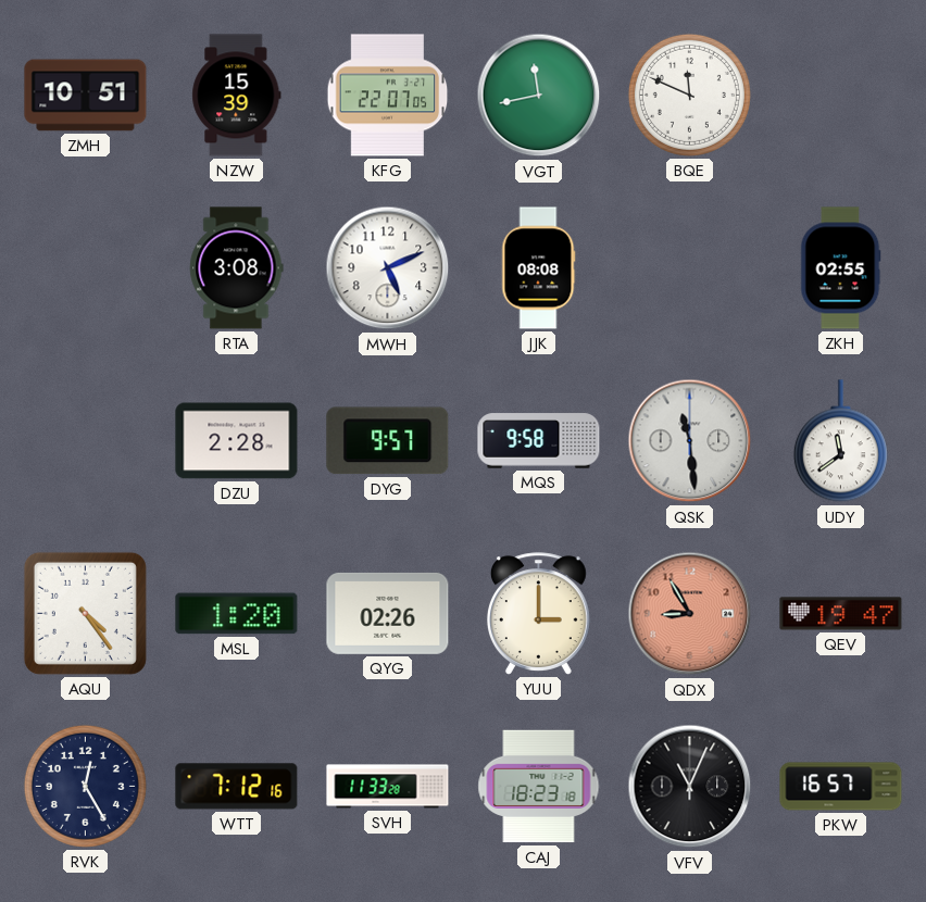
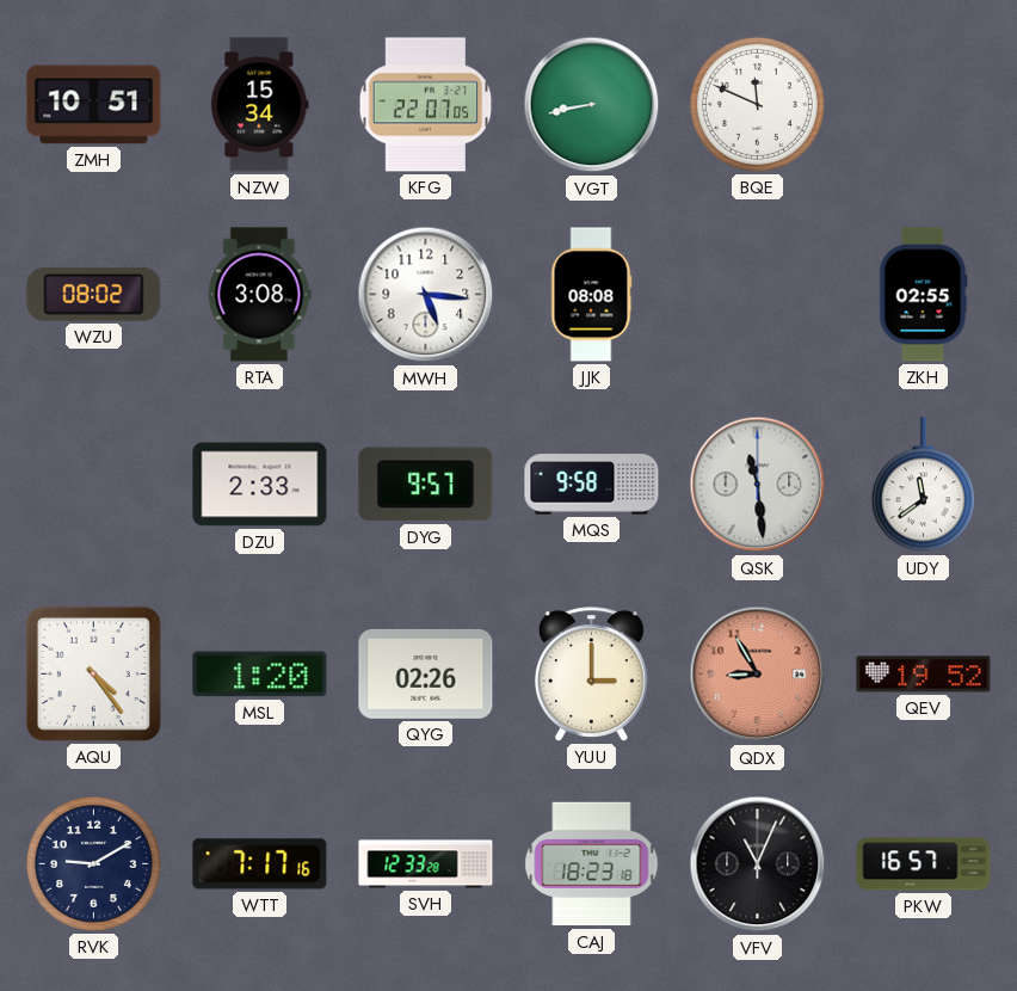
NZW: 15:39 -> 15:34 (260, 105)
VGT: 11:43 -> 8:43 (592, 105)
WZU: none -> 08:02 (94, 294)
MWH: 5:11 -> 5:16 (426, 295)
DZU: 2:28 -> 2:33 (260, 485)
QEV: 19:47 -> 19:52 (924, 675)
RVK: 12:25 -> 9:10 (93, 863)
WTT: 7:12 -> 7:17 (260, 864)
SVH: 11:33 -> 12:33 (426, 864)
